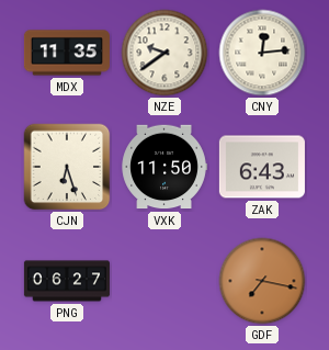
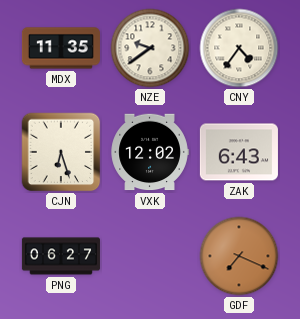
CNY: 12:14 -> 4:36 (239, 48)
VXK: 11:50 -> 12:02 (150, 152)
GDF: 7:17 -> 7:19 (239, 256)
